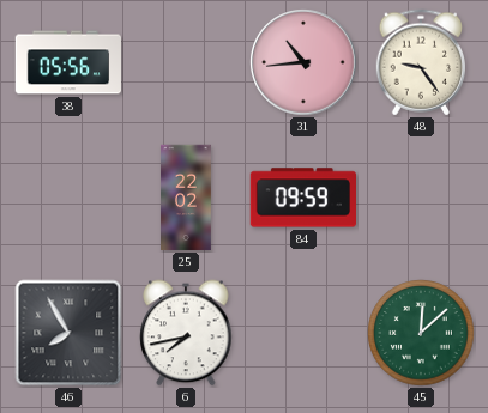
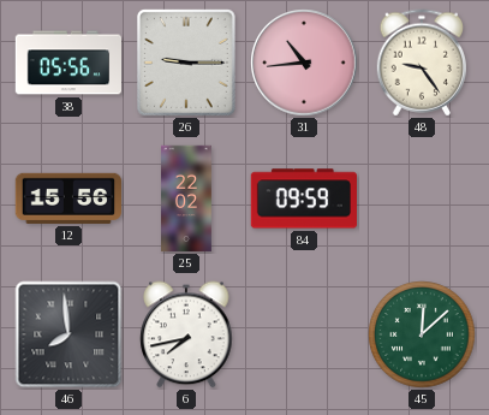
26: none -> 9:15 (186, 63)
12: none -> 15:56 (67, 198)
46: 7:55 -> 7:59 (68, 334)
